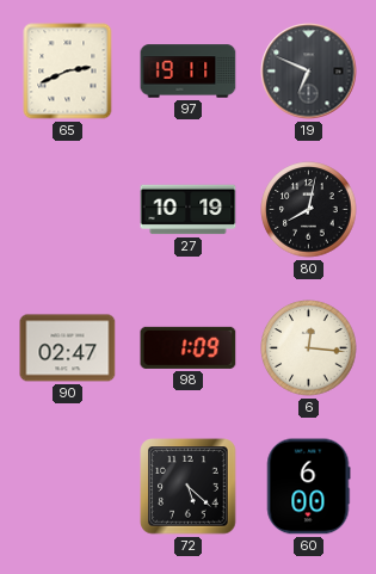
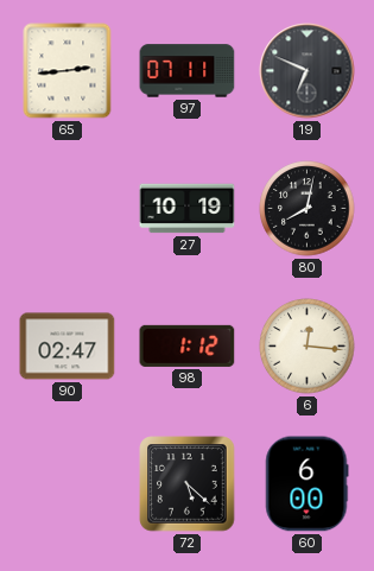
65: 2:41 -> 2:44 (68, 71)
97: 19:11 -> 07:11 (188, 71)
98: 1:09 -> 1:12 (188, 345)
